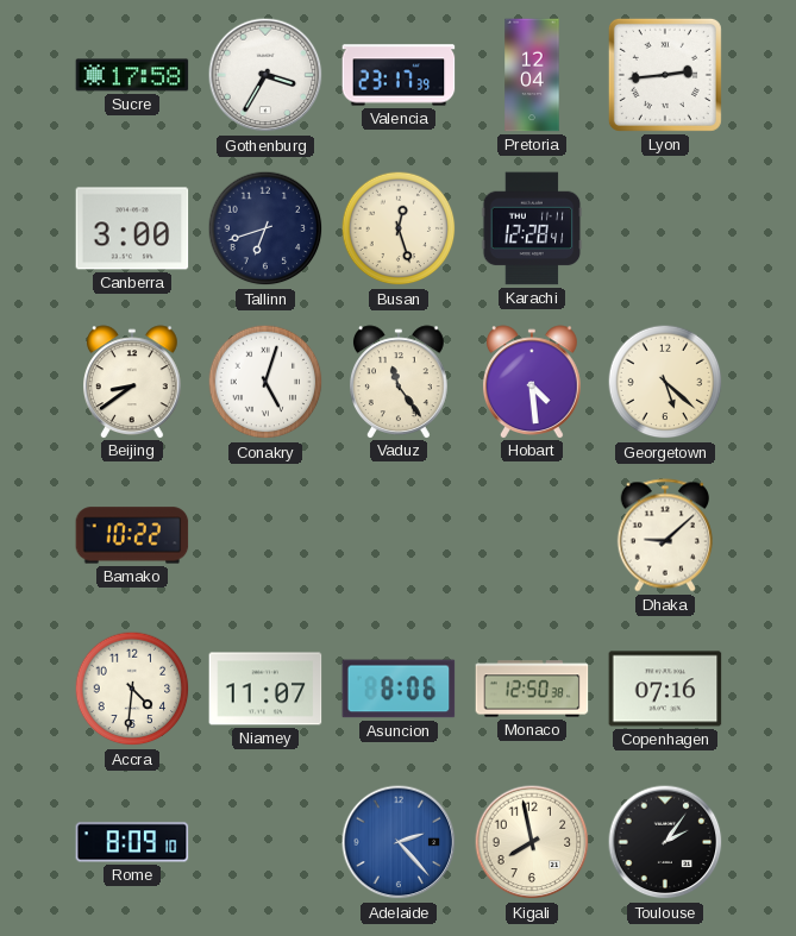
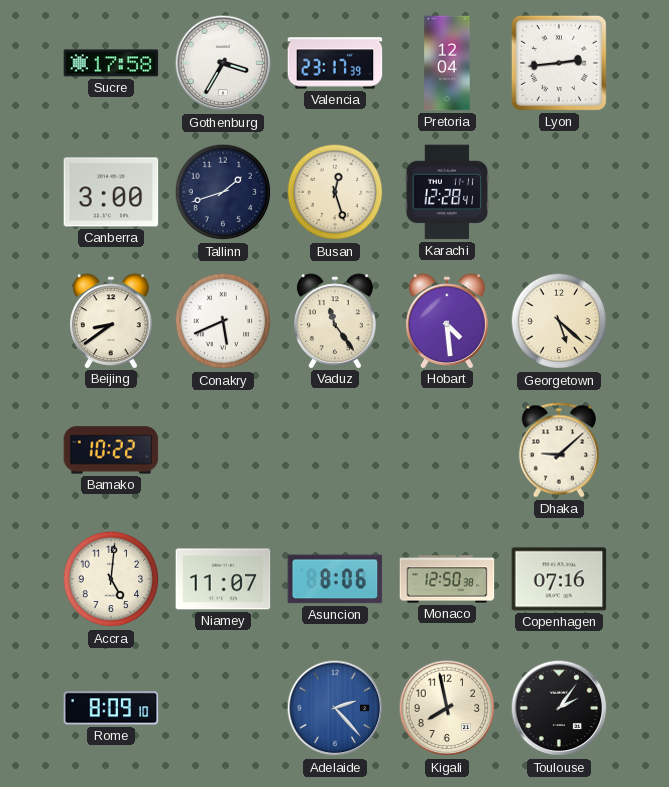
Tallinn: 6:42 -> 1:42 (223, 192)
Conakry: 5:03 -> 5:41 (223, 321)
Accra: 4:31 -> 5:01 (111, 579)
